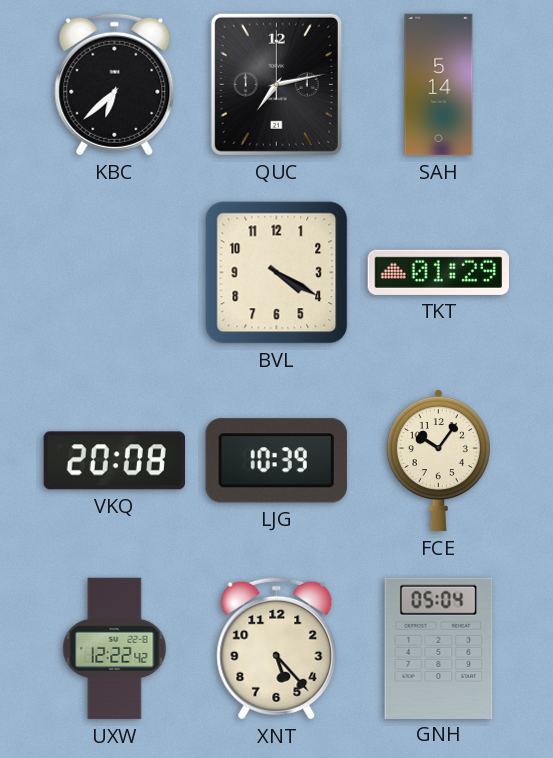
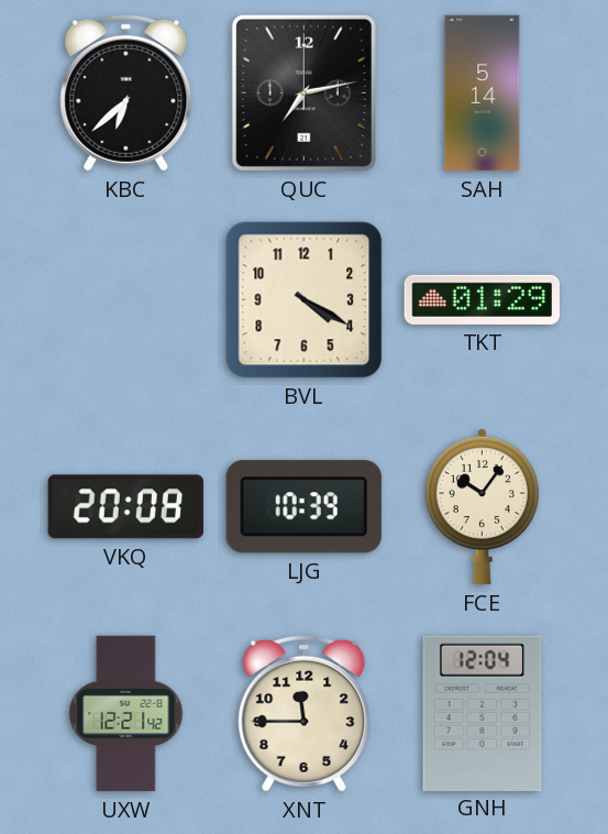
UXW: 12:22 -> 12:21 (126, 714)
XNT: 5:23 -> 11:45 (305, 713)
GNH: 05:04 -> 12:04 (483, 713)
